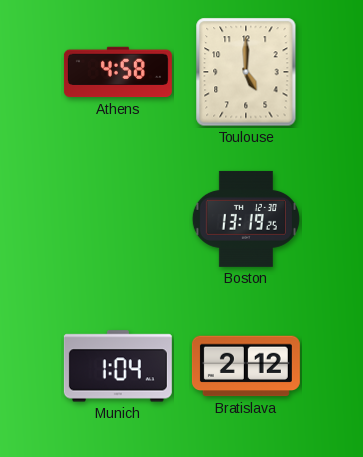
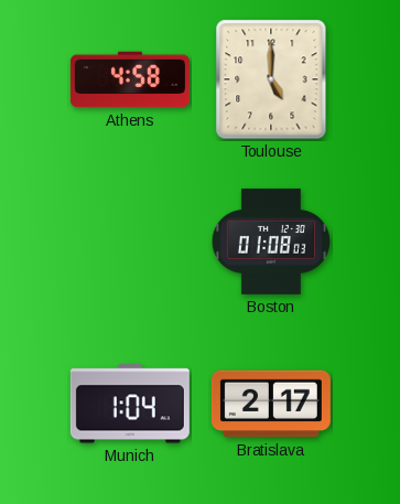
Boston: 13:19 -> 01:08 (271, 242)
Bratislava: 2:12 -> 2:17 (271, 404)
